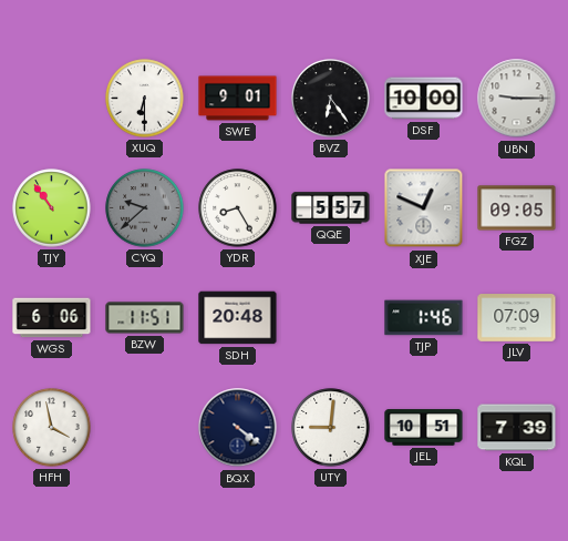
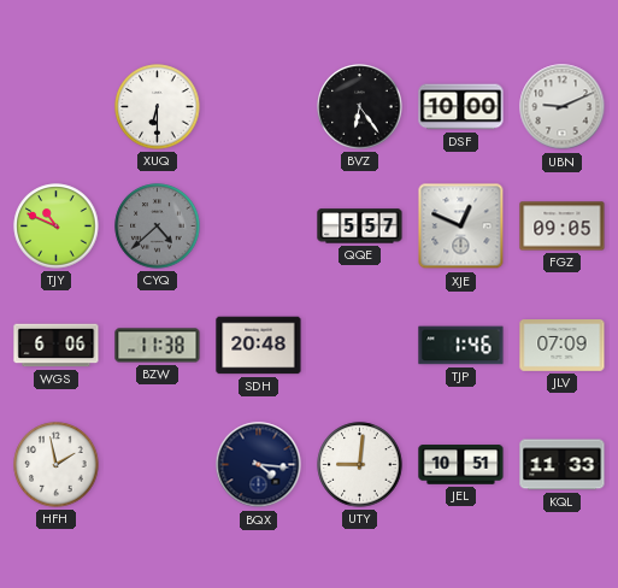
SWE: 9:01 -> none (238, 99)
UBN: 9:15 -> 9:11 (563, 107)
TJY: 10:54 -> 10:49 (57, 227)
CYQ: 9:38 -> 4:38 (158, 227)
YDR: 8:25 -> none (238, 208)
BZW: 11:51 -> 11:38 (158, 346)
HFH: 3:58 -> 1:58 (57, 465)
BQX: 4:21 -> 4:16 (259, 465)
KQL: 7:39 -> 11:33 (563, 465)
